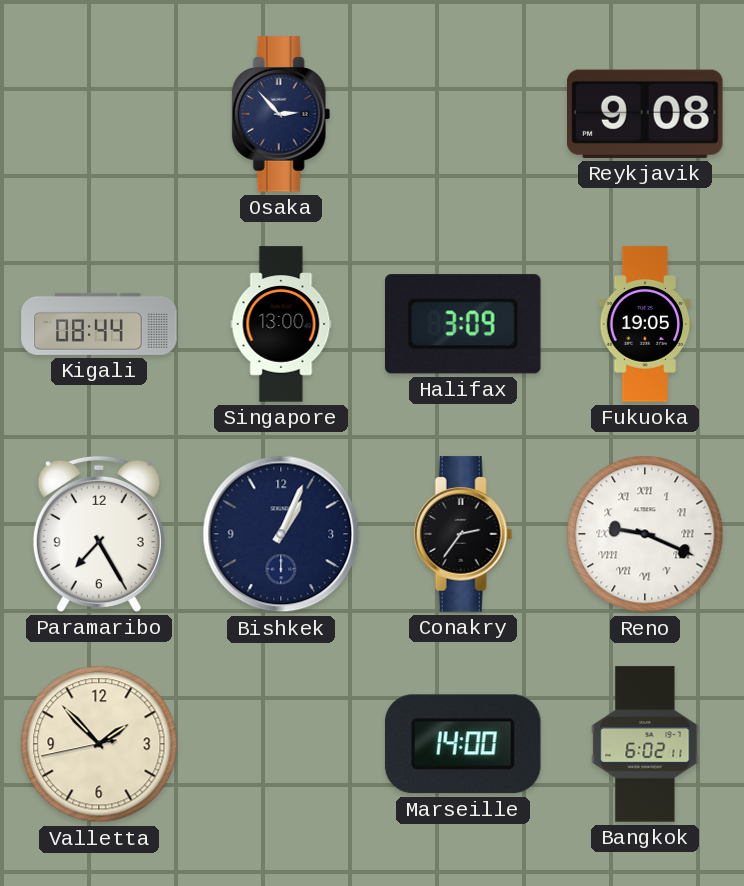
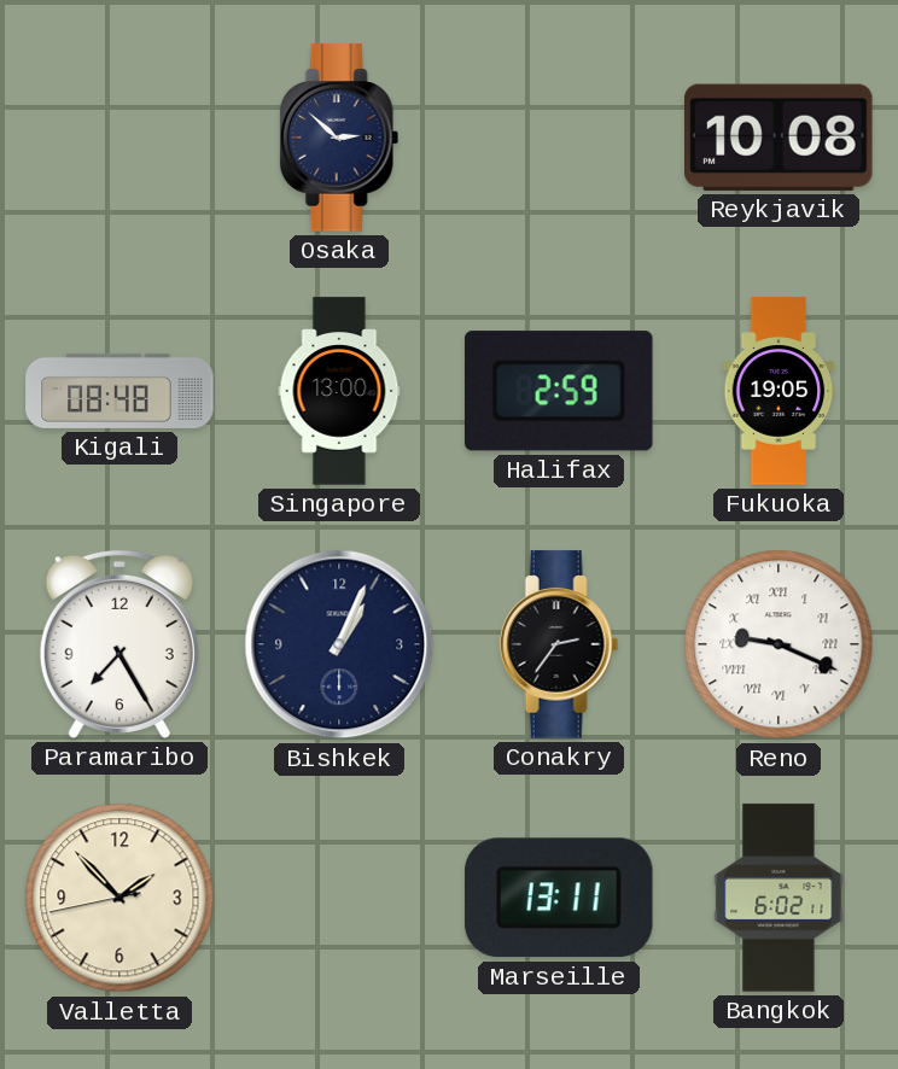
Osaka: 2:53 -> 2:52 (339, 138)
Reykjavik: 9:08 -> 10:08 (780, 138)
Kigali: 08:44 -> 08:48 (119, 391)
Halifax: 3:09 -> 2:59 (559, 391)
Marseille: 14:00 -> 13:11 (559, 898)
